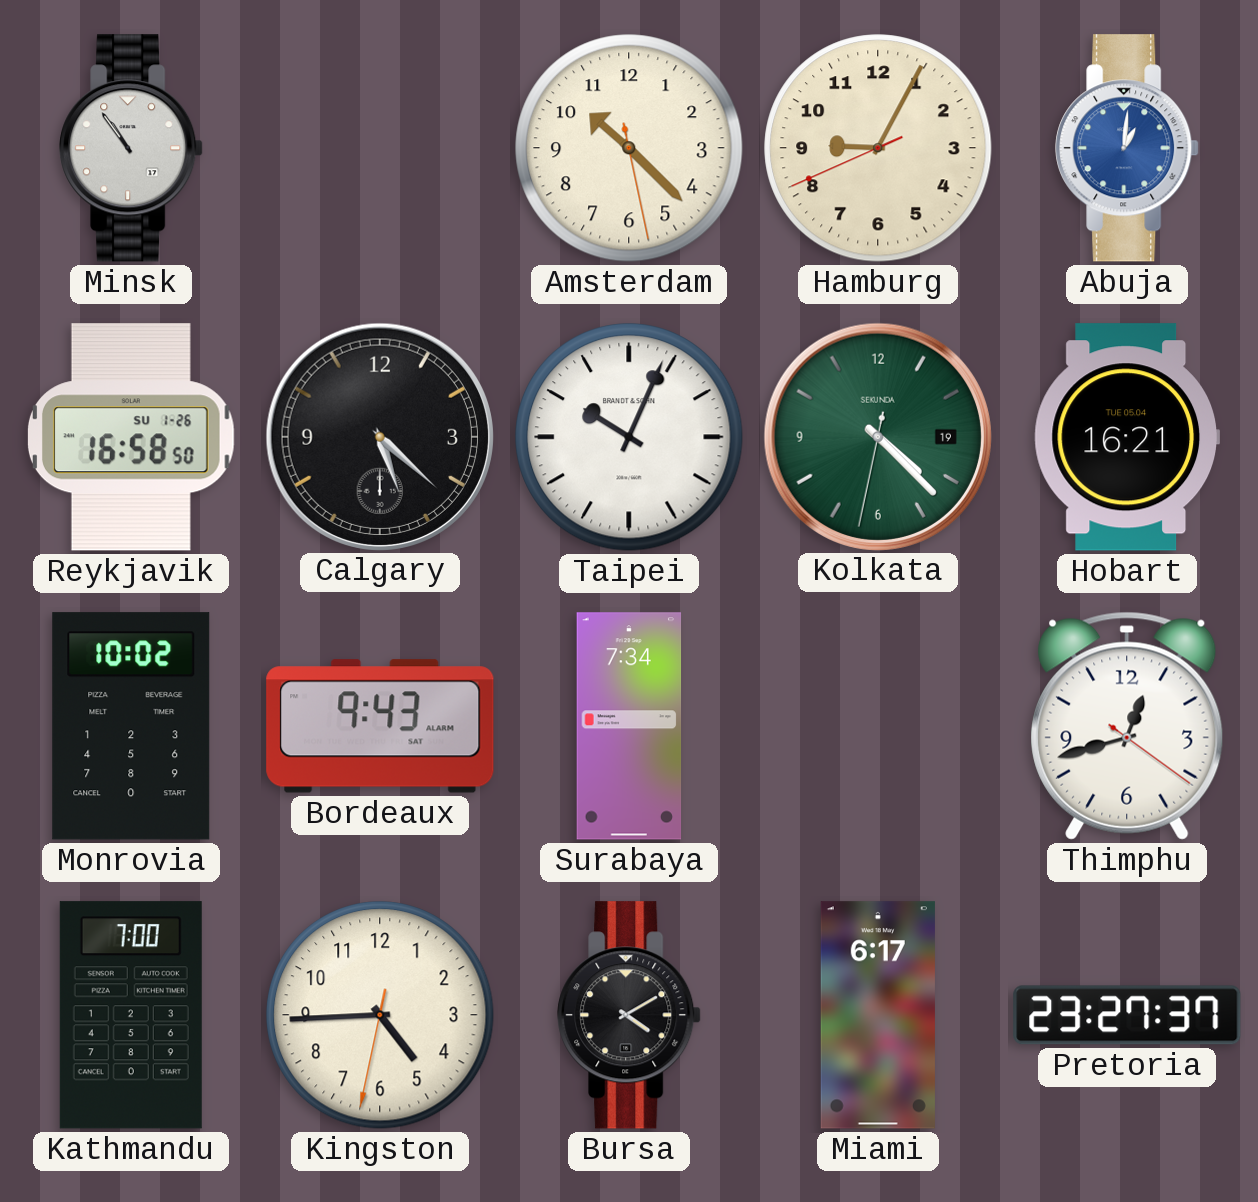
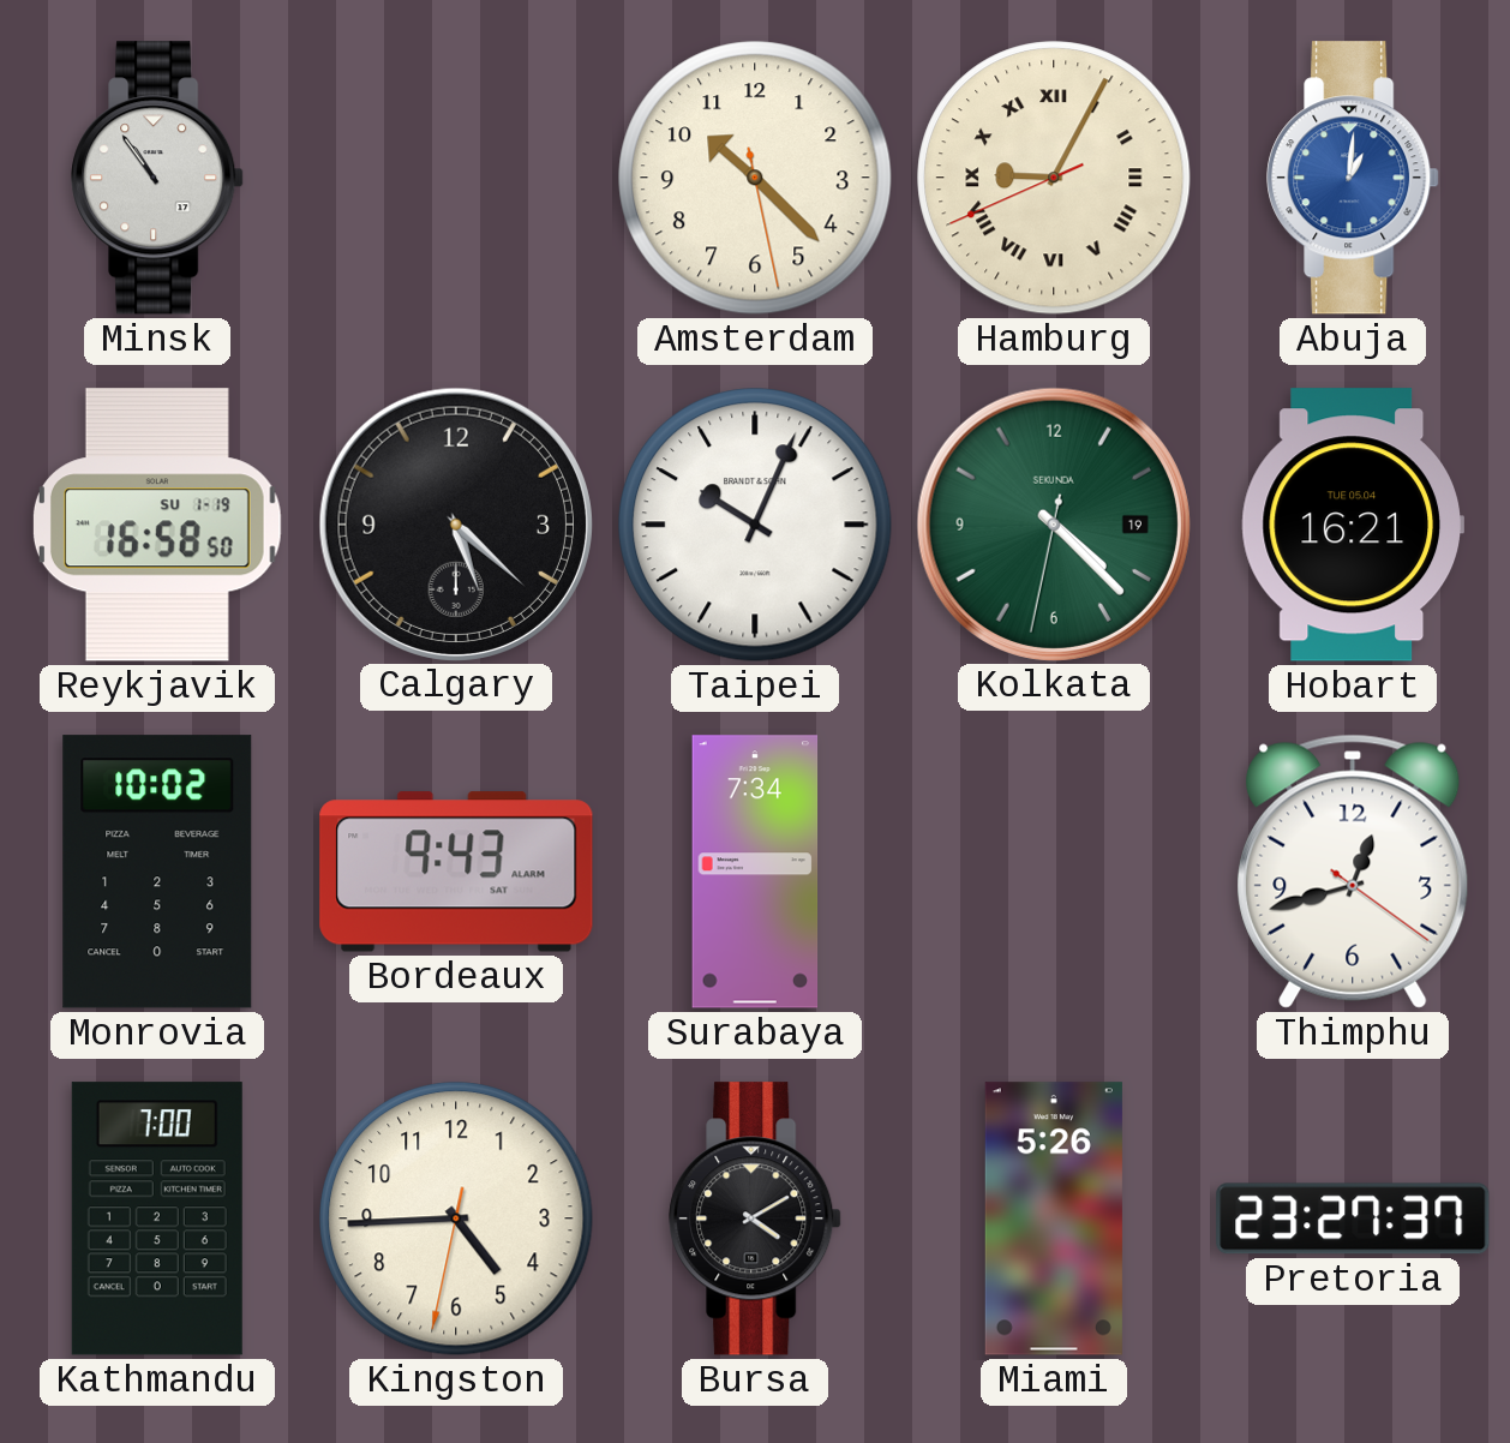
Hamburg numerals: Arabic -> Roman (1054, 178)
Reykjavik date: SU 1-26 -> SU 1-19 (157, 525)
Miami: 6:17 -> 5:26 (1054, 1219)
